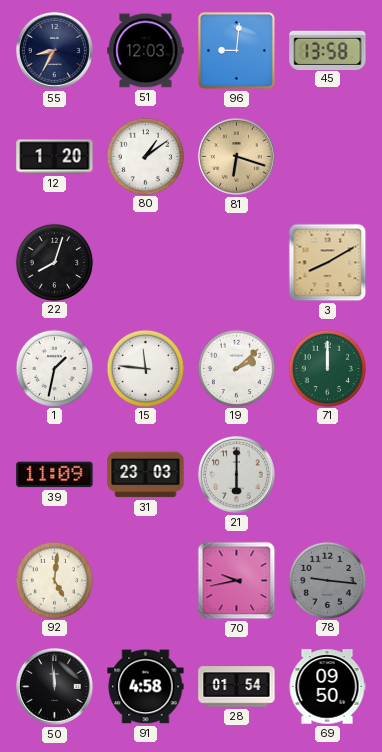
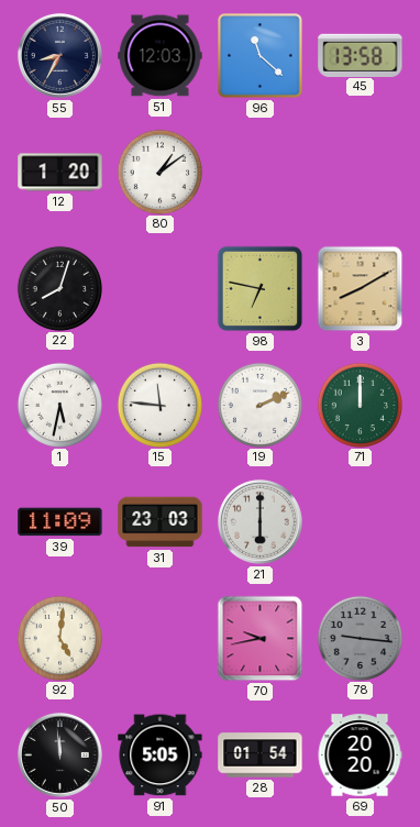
96: 9:01 -> 11:22 (261, 56)
81: 6:18 -> none (236, 156)
98: none -> 6:47 (261, 289)
1: 1:32 -> 5:32 (59, 405)
19: 2:08 -> 2:11 (259, 405)
91: 4:58 -> 5:05 (161, 756)
69: 09:50 -> 20:20 (360, 756)
